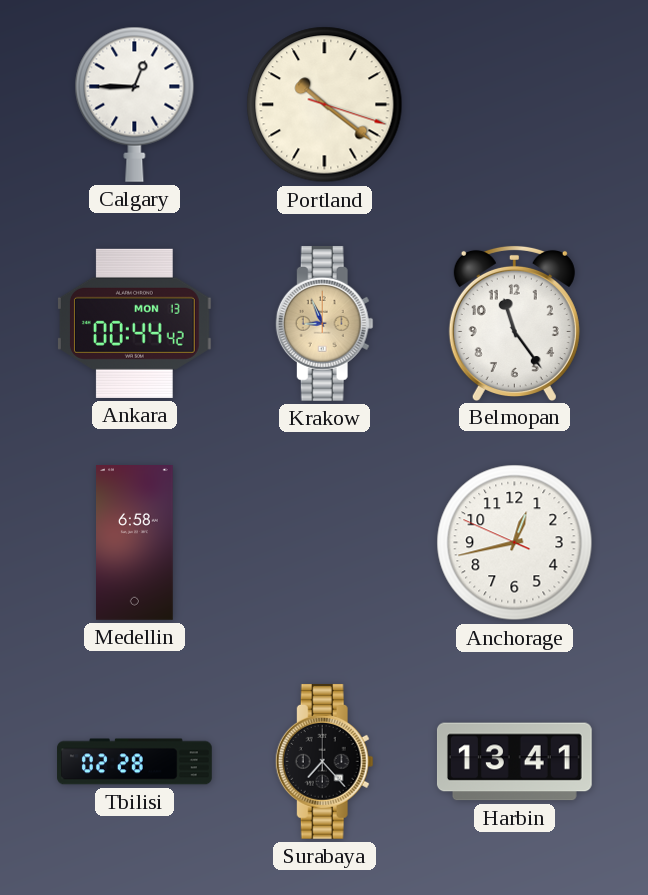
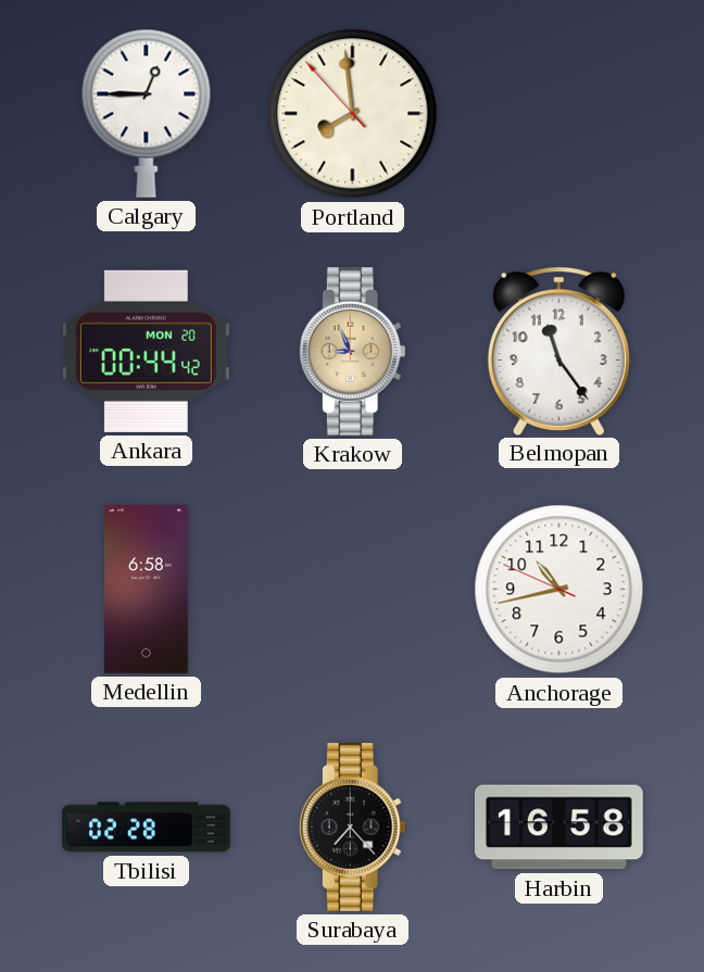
Portland: 10:21 -> 7:58 (353, 114)
Ankara date: MON 13 -> MON 20 (146, 351)
Anchorage: 12:42 -> 10:42 (560, 590)
Harbin: 13:41 -> 16:58 (558, 828)
